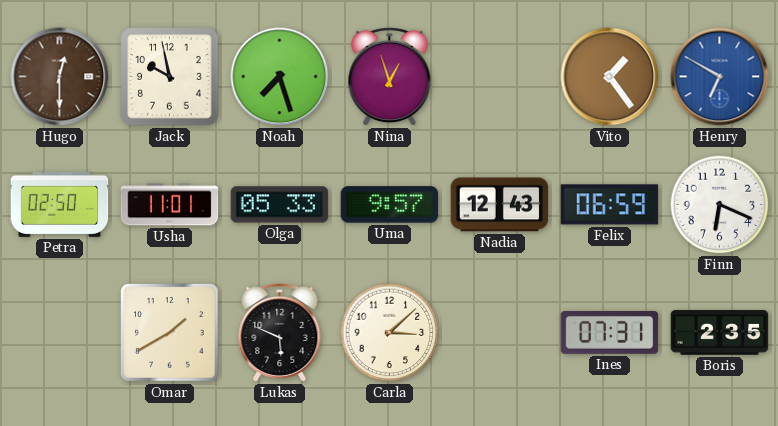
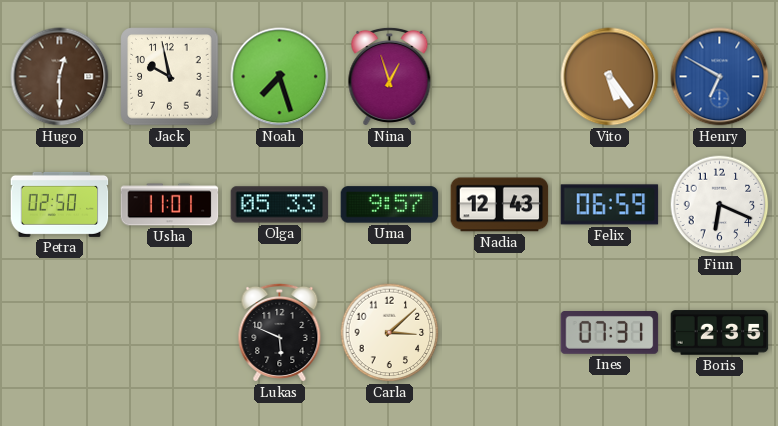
Vito: 1:24 -> 5:24 (610, 77)
Omar: 1:40 -> none (170, 333)
